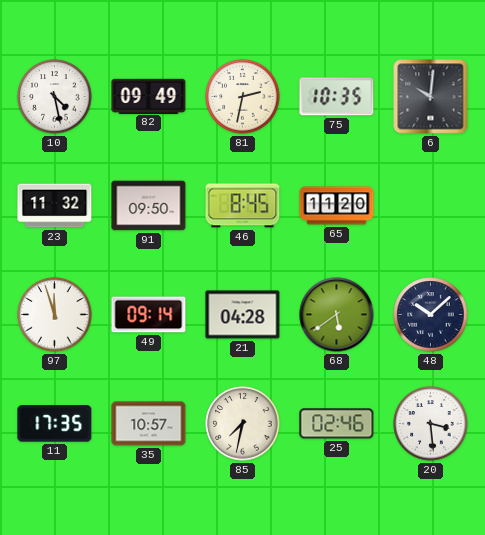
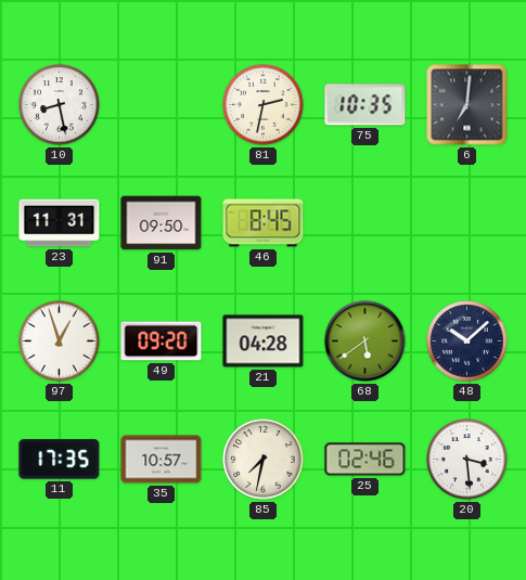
10: 4:28 -> 8:28 (60, 105)
82: 09:49 -> none (149, 96)
6: 10:01 -> 7:01 (467, 105)
23: 11:32 -> 11:31 (60, 223)
65: 11:20 -> none (337, 206)
97: 11:57 -> 12:57 (60, 341)
49: 09:14 -> 09:20 (162, 341)
